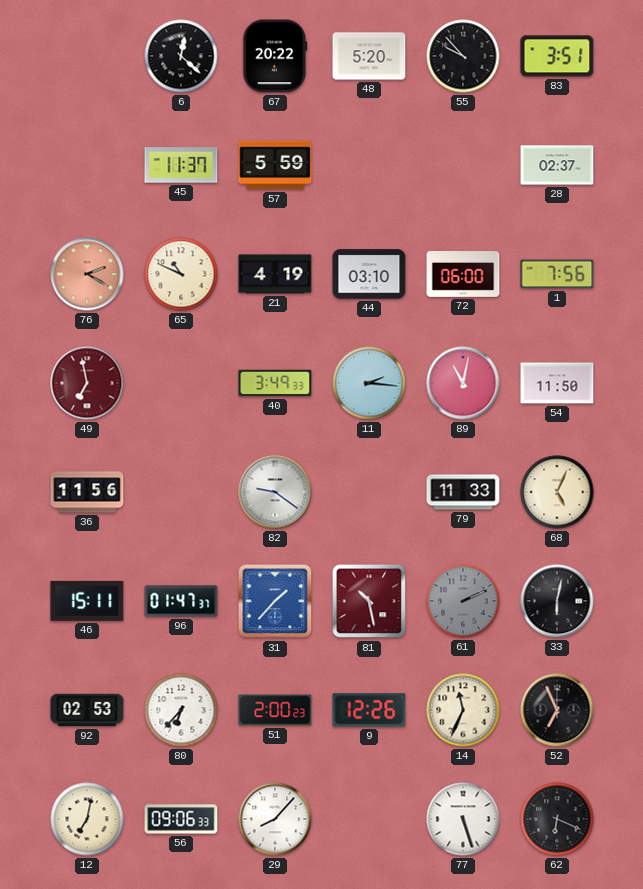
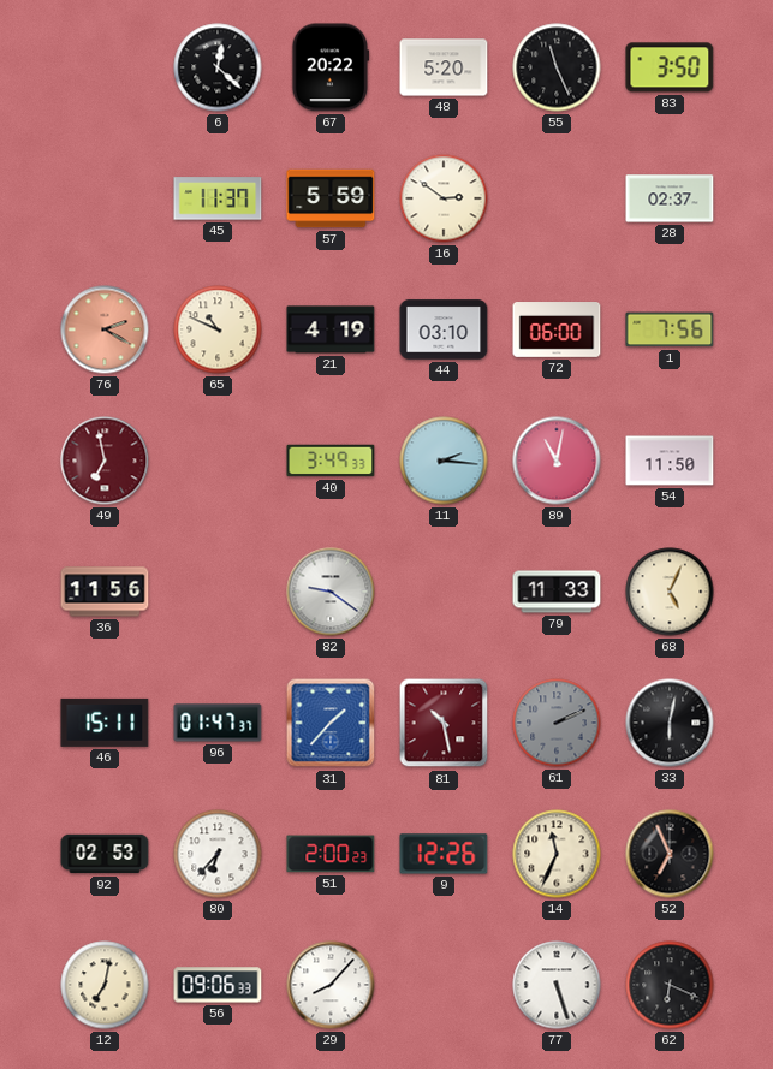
55: 9:53 -> 11:26 (557, 67)
83: 3:51 -> 3:50 (670, 67)
16: none -> 2:51 (444, 198)
